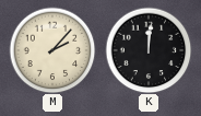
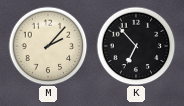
K: 12:01 -> 6:53 (136, 46)
